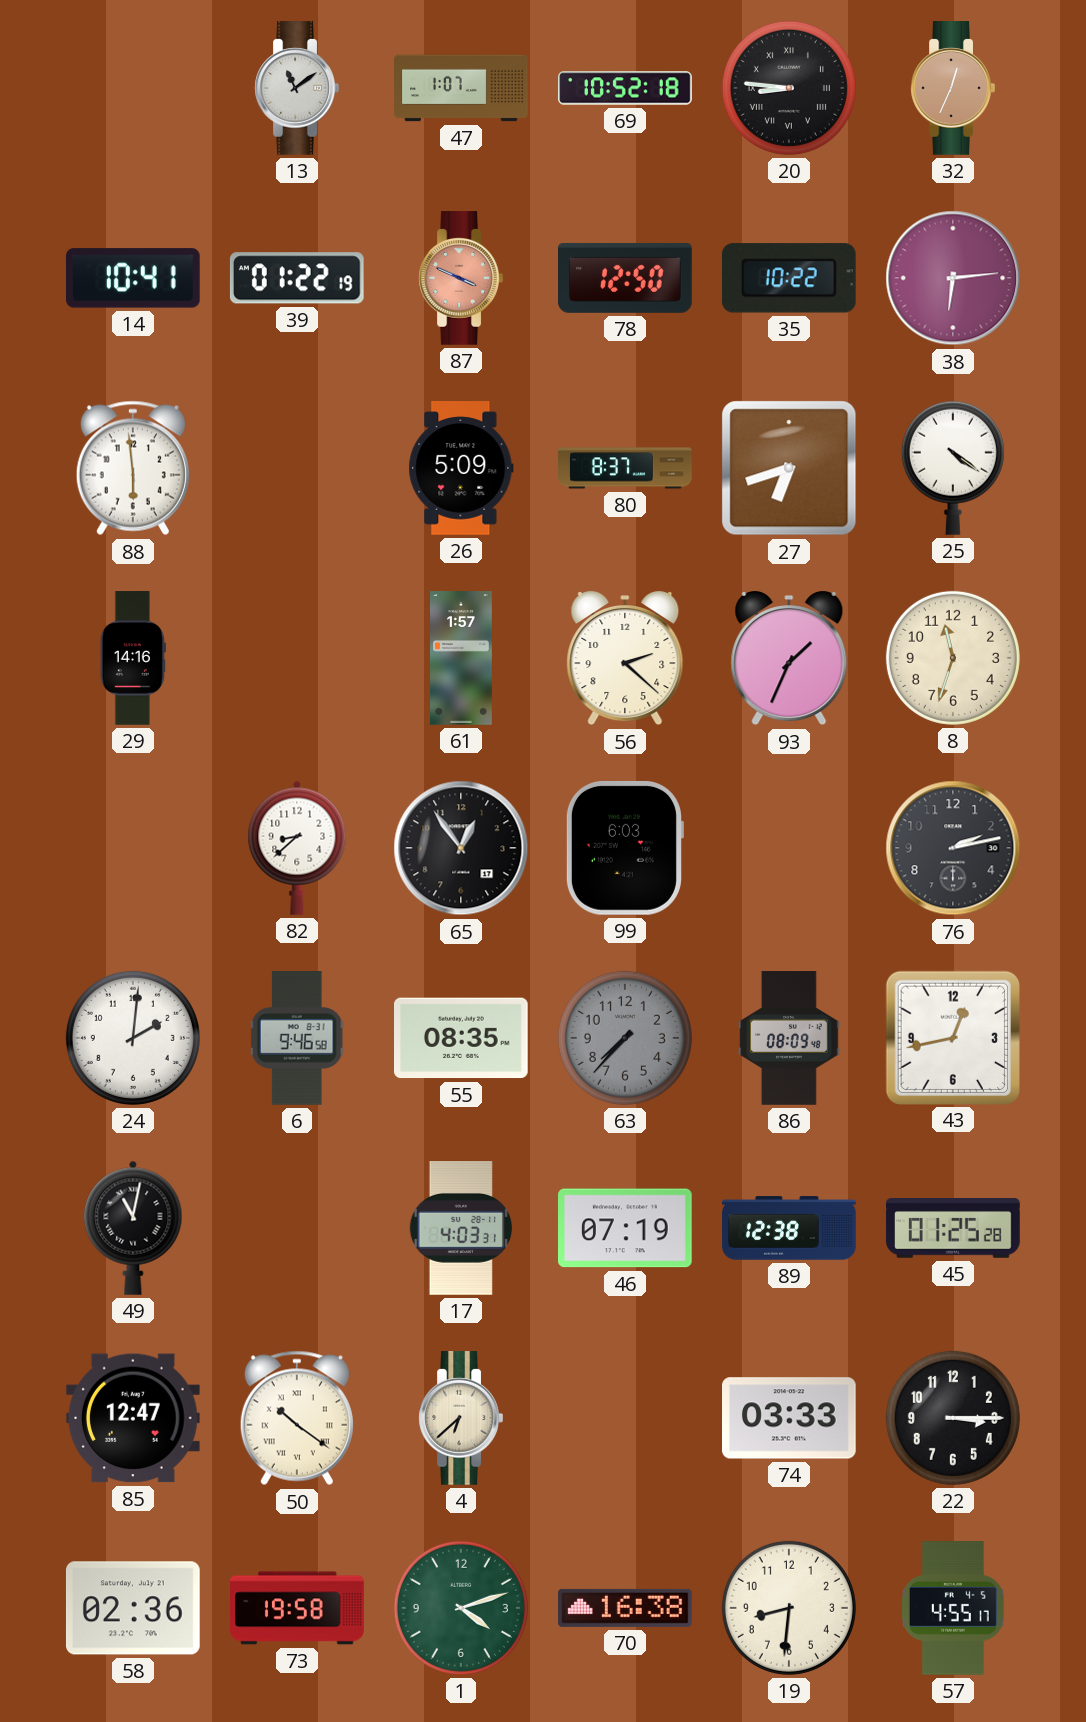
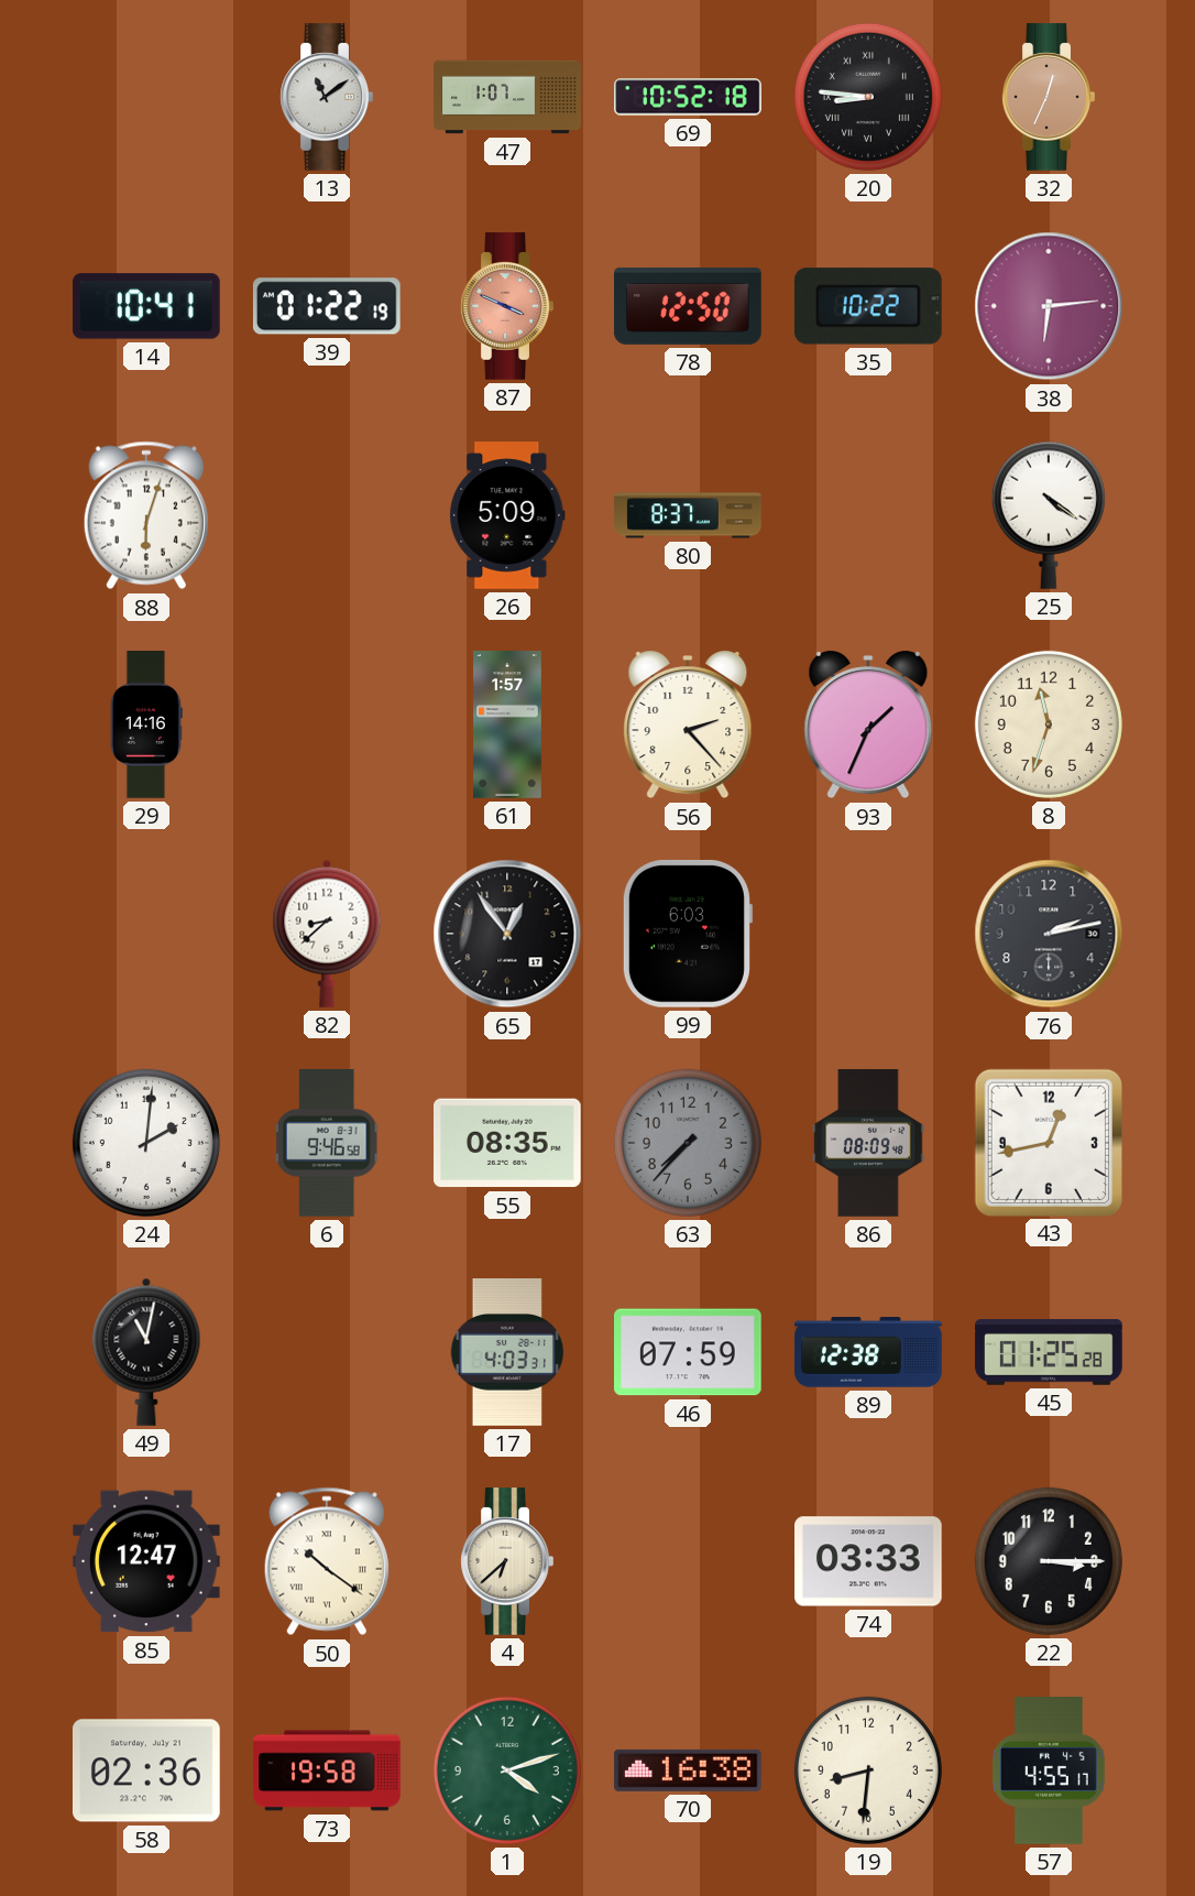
88: 5:59 -> 6:03 (146, 515)
27: 6:42 -> none (789, 468)
56: 2:22 -> 2:23 (688, 726)
46: 07:19 -> 07:59 (689, 1352)
